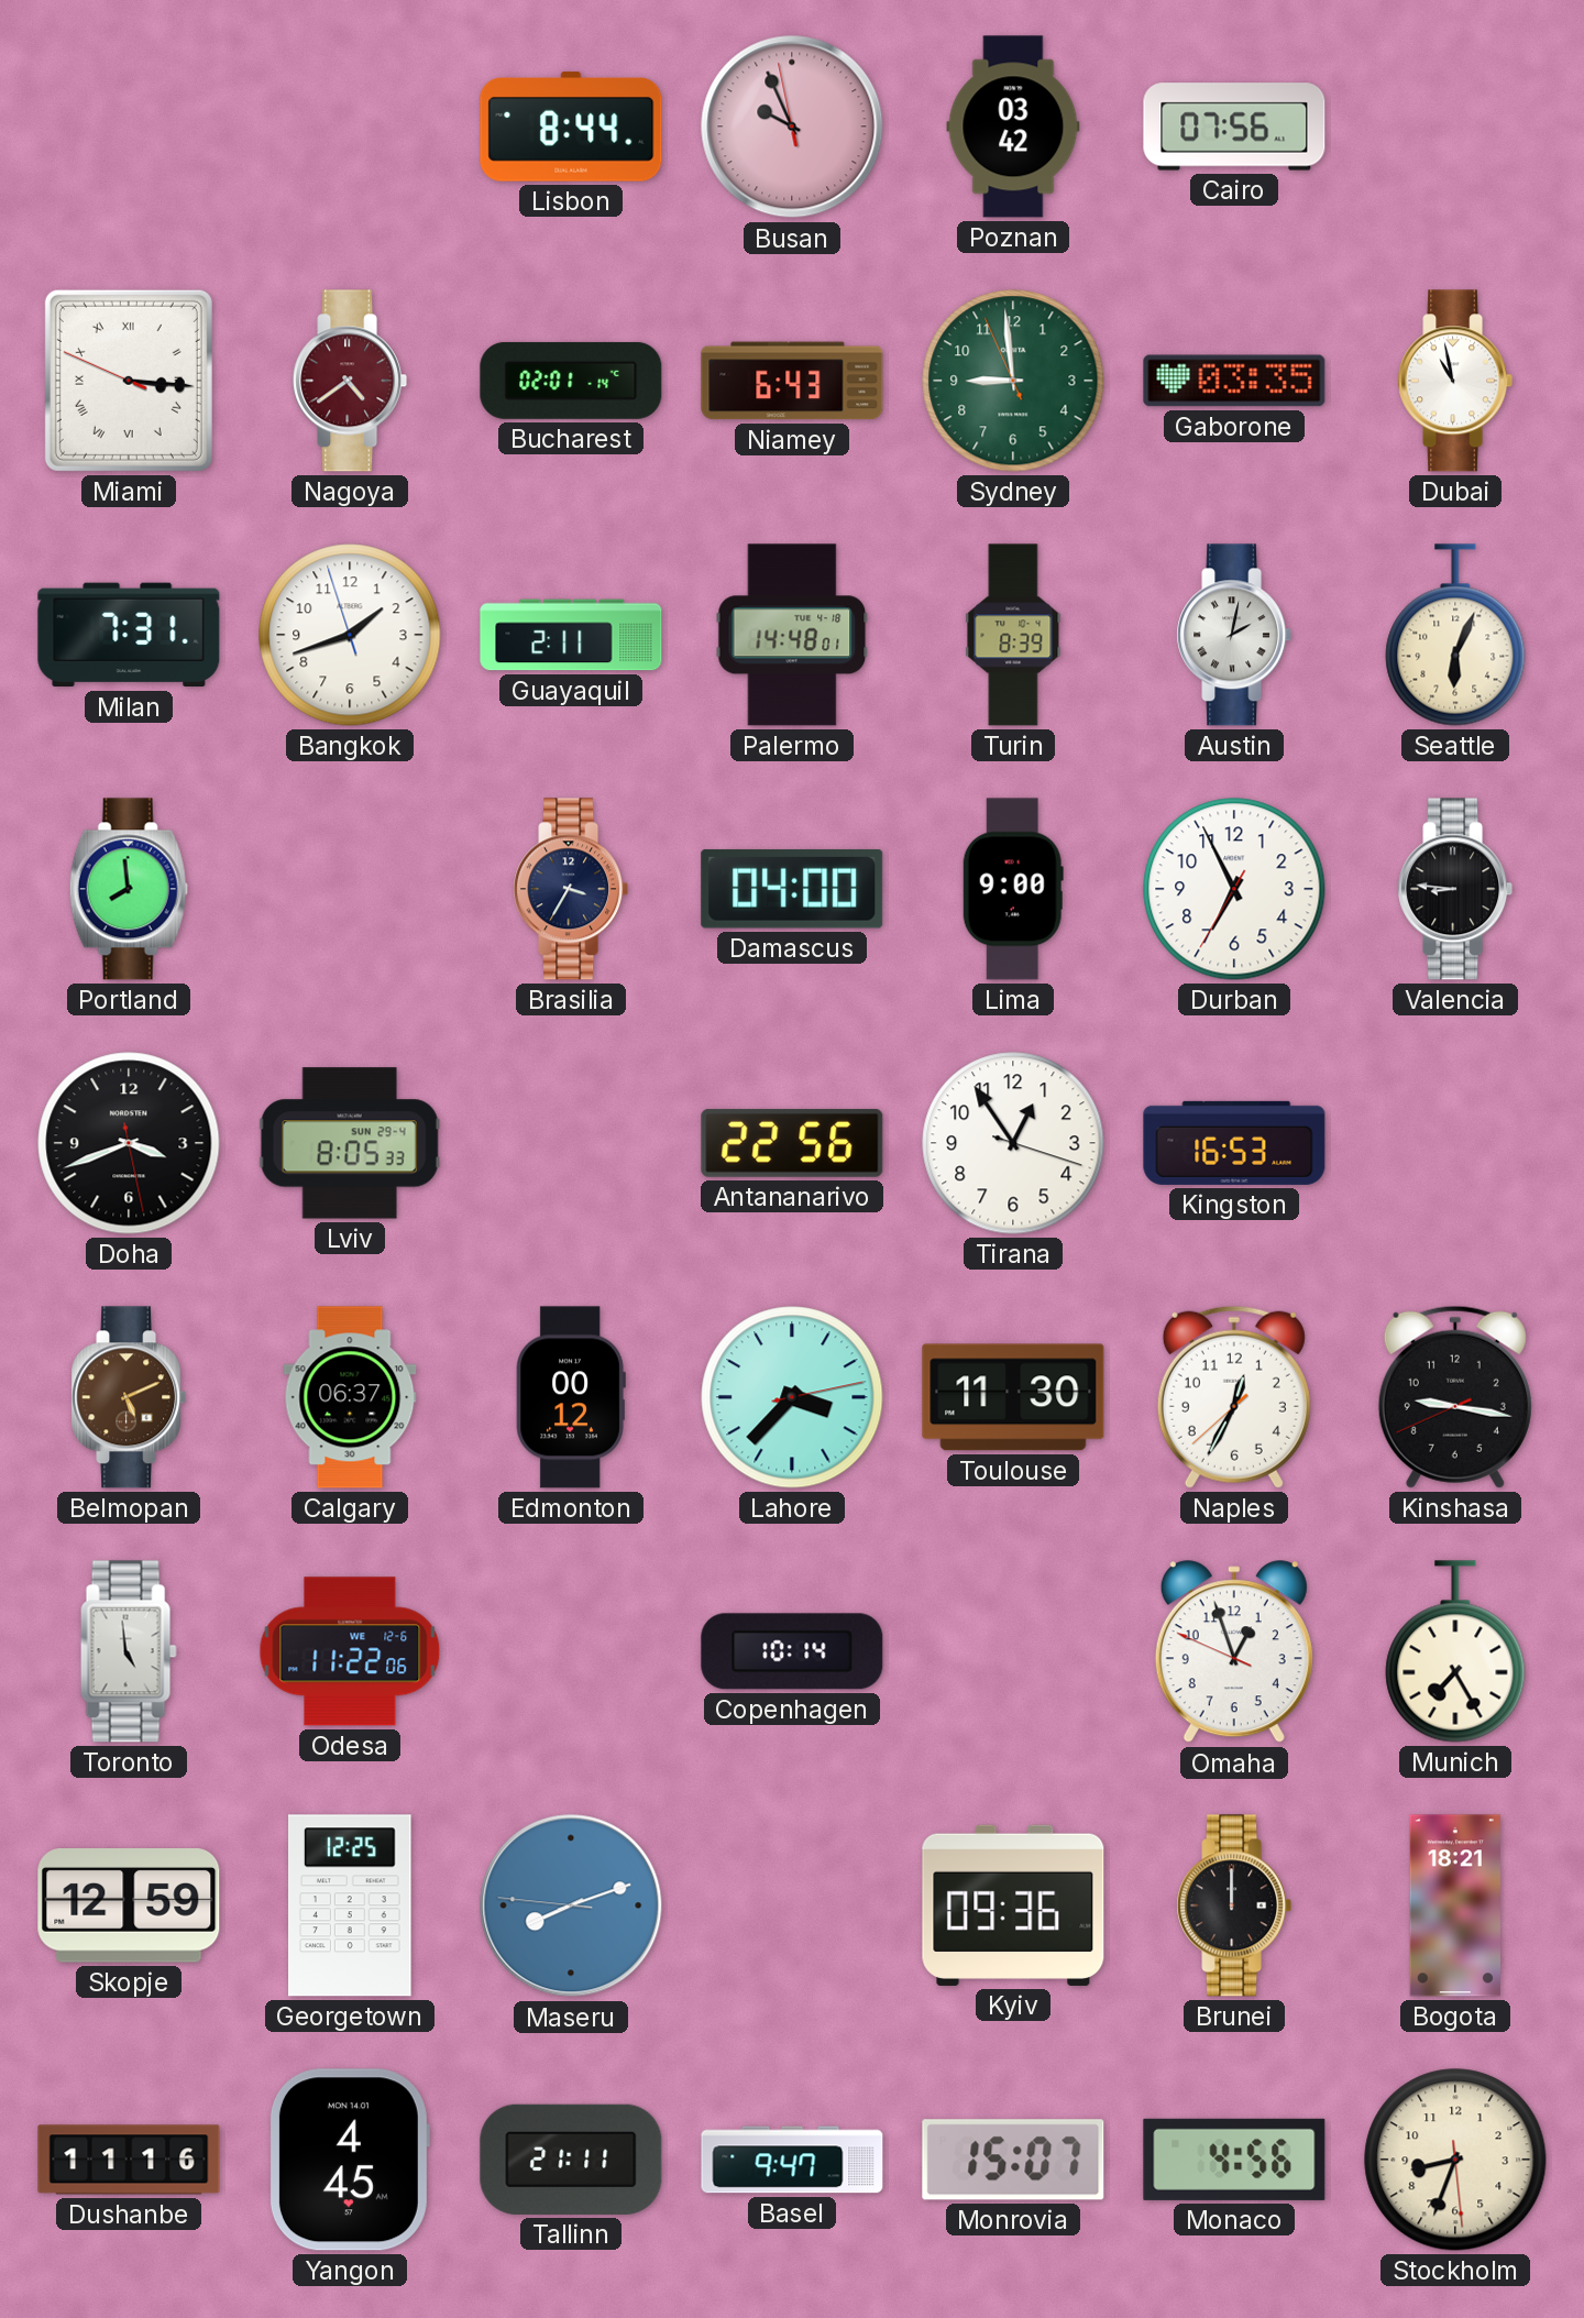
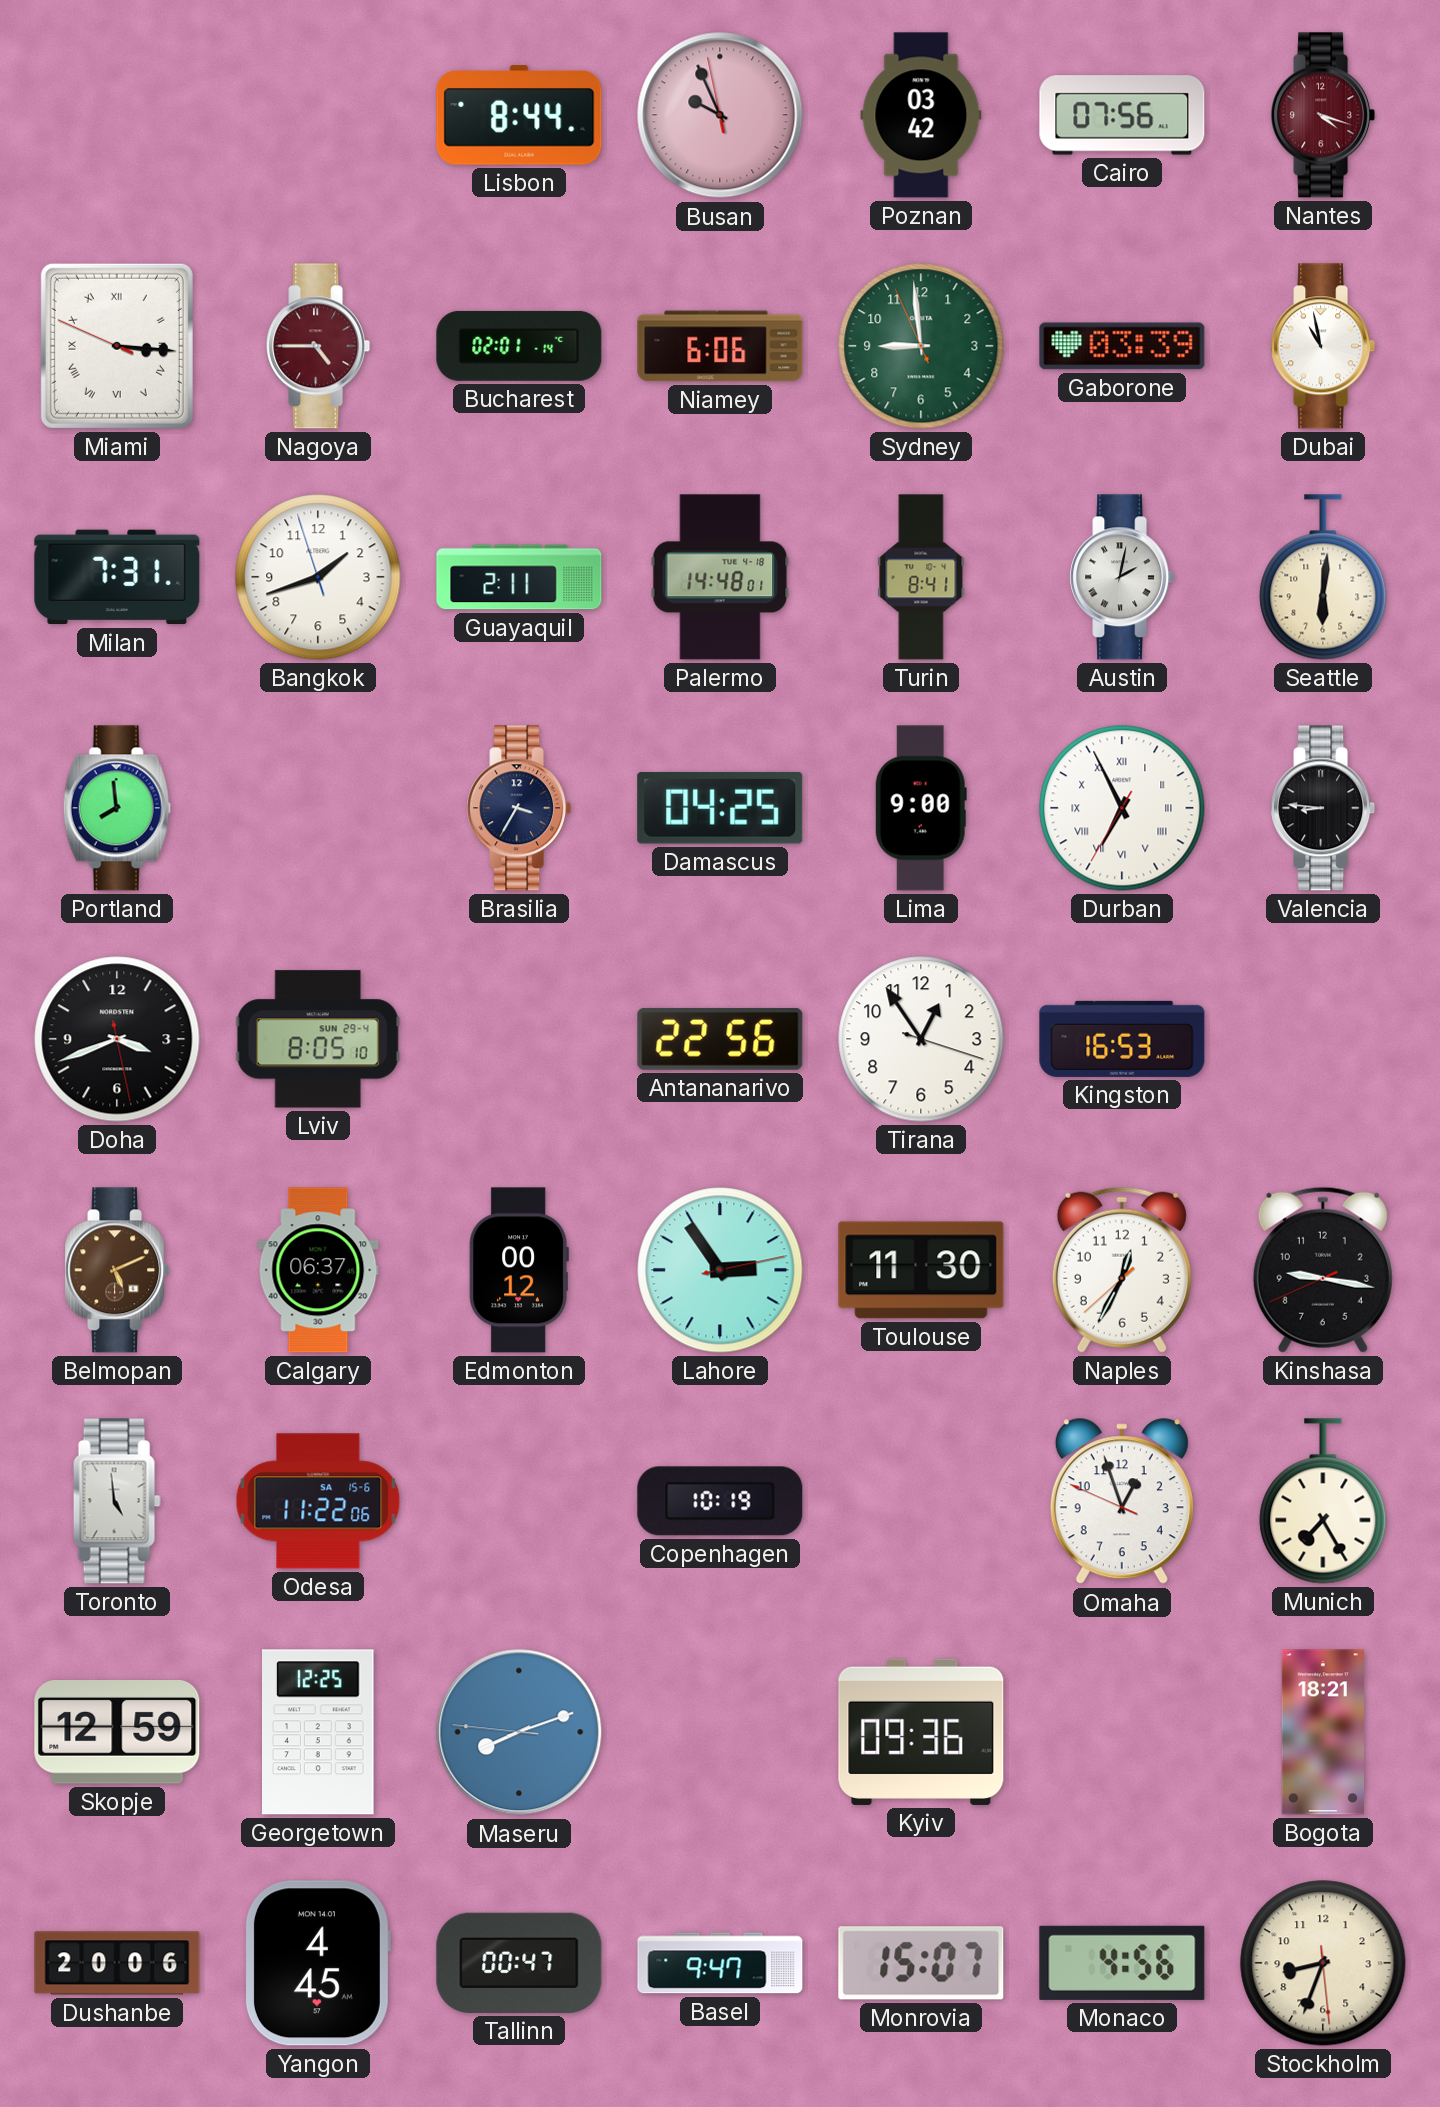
Nantes: none -> 4:18 (1323, 115)
Nagoya: 4:39 -> 4:45 (318, 346)
Niamey: 6:43 -> 6:06 (720, 346)
Gaborone: 03:35 -> 03:39 (1122, 346)
Turin: 8:39 -> 8:41 (921, 577)
Seattle: 6:04 -> 6:01 (1323, 577)
Damascus: 04:00 -> 04:25 (720, 808)
Durban numerals: Arabic -> Roman (1122, 808)
Lviv: 8:05:33 -> 8:05:10 (318, 1039)
Lahore: 3:37 -> 2:54 (720, 1270)
Odesa date: WE 12-6 -> SA 15-6 (318, 1501)
Copenhagen: 10:14 -> 10:19 (720, 1501)
Brunei: 12:00 -> none (1234, 1905)
Dushanbe: 11:16 -> 20:06 (117, 1963)
Tallinn: 21:11 -> 00:47 (519, 1963)
